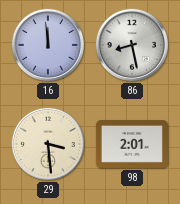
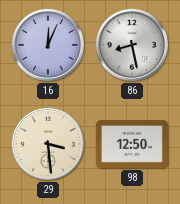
16: 11:59 -> 12:04 (48, 45)
98: 2:01 -> 12:50 (132, 144)
